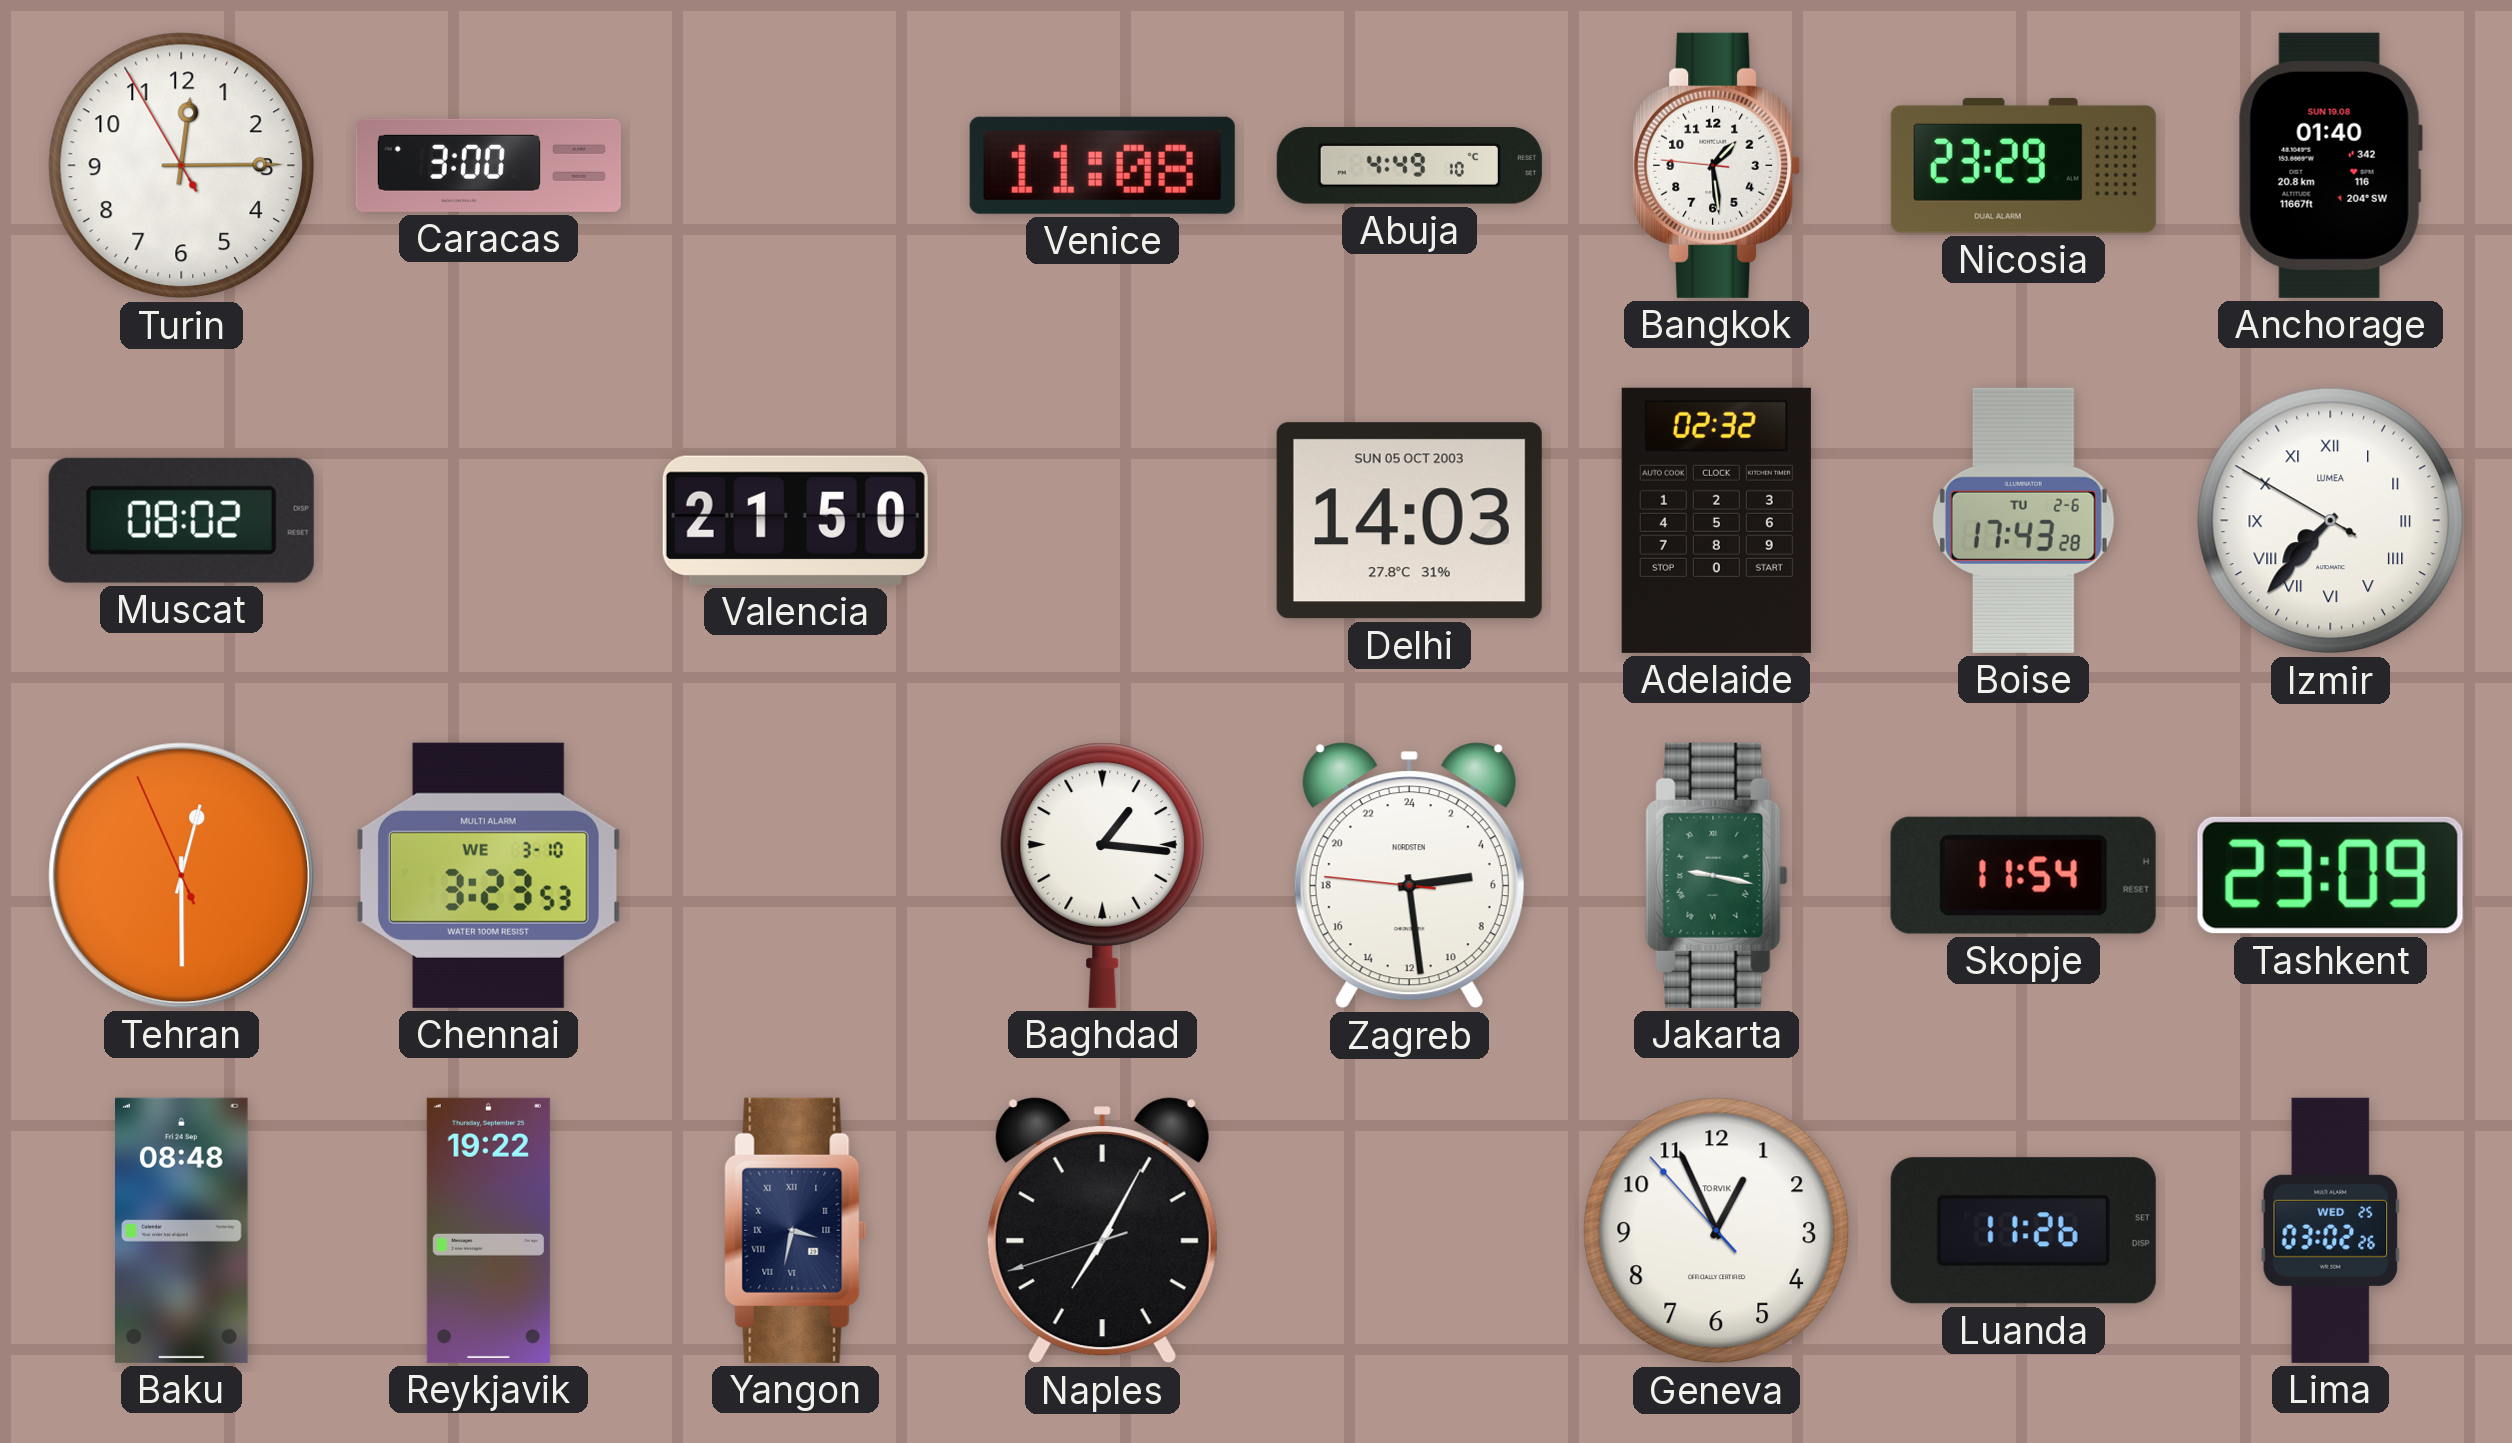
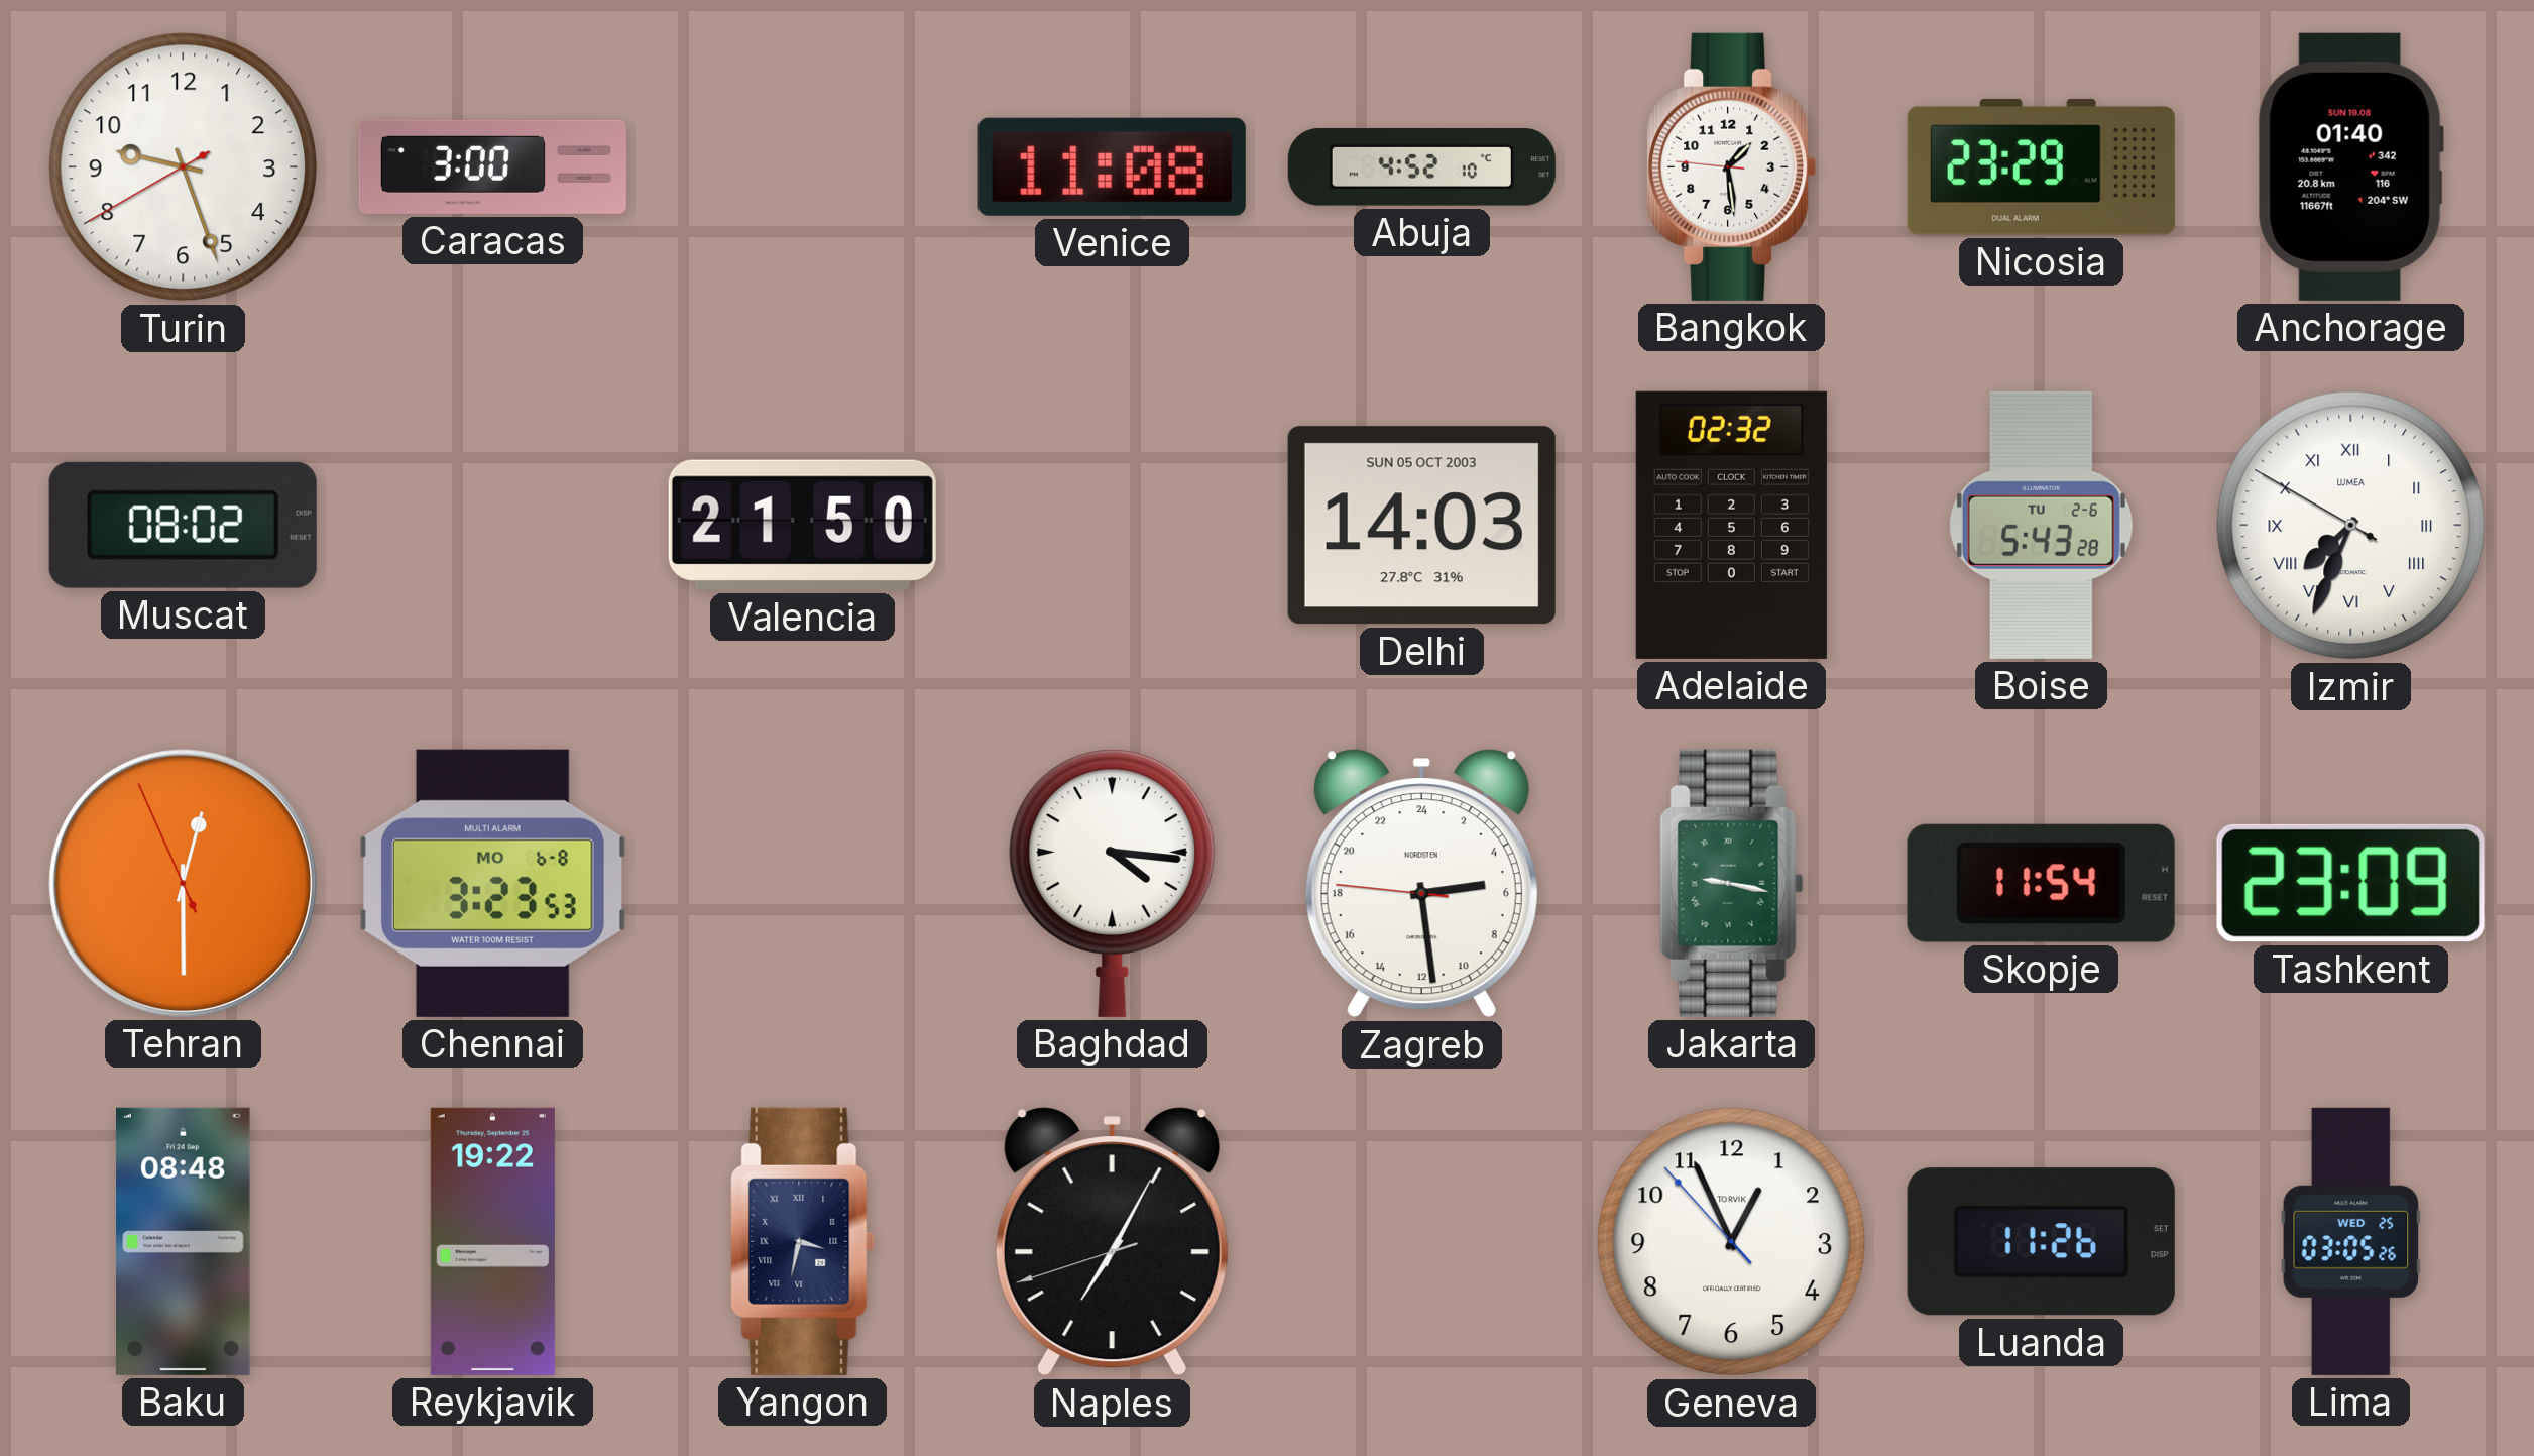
Turin: 12:14 -> 9:26 (184, 167)
Abuja: 4:49 -> 4:52 (1421, 167)
Boise: 17:43 -> 5:43 (2041, 525)
Izmir: 7:36 -> 7:33 (2351, 526)
Chennai date: WE 3-10 -> MO 6-8 (492, 883)
Baghdad: 1:16 -> 4:16 (1113, 883)
Lima: 03:02 -> 03:05 (2351, 1241)
